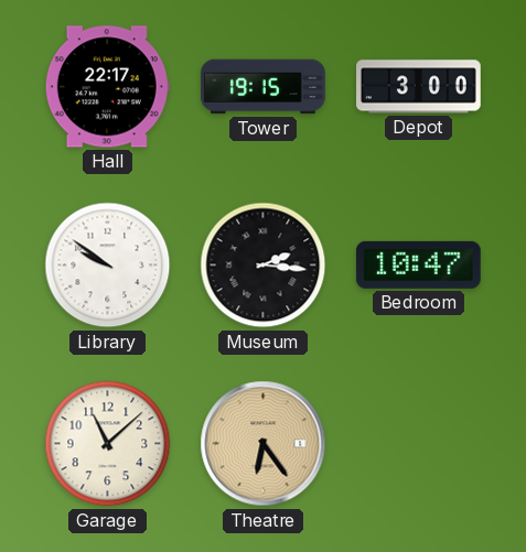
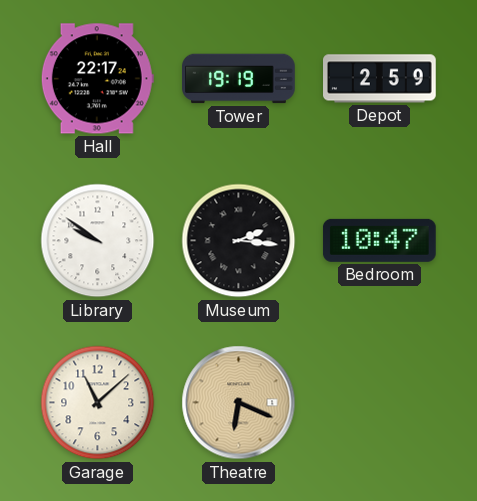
Tower: 19:15 -> 19:19 (239, 79)
Depot: 3:00 -> 2:59 (380, 79)
Theatre: 6:24 -> 6:19 (239, 403)
